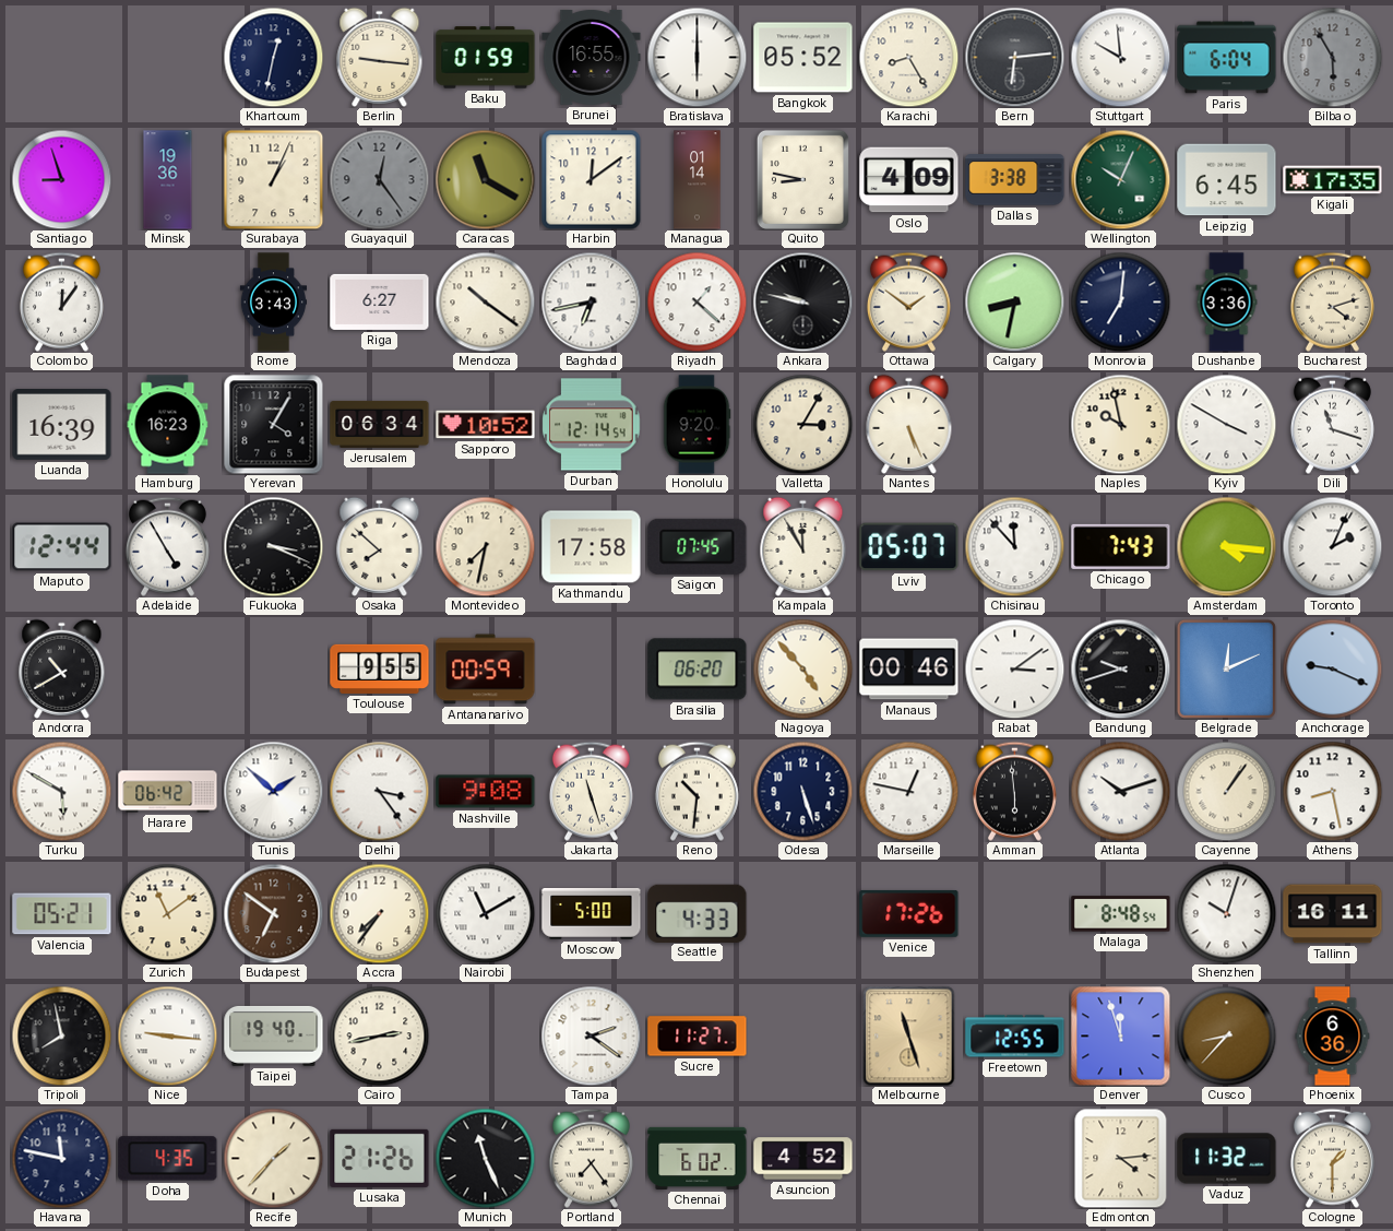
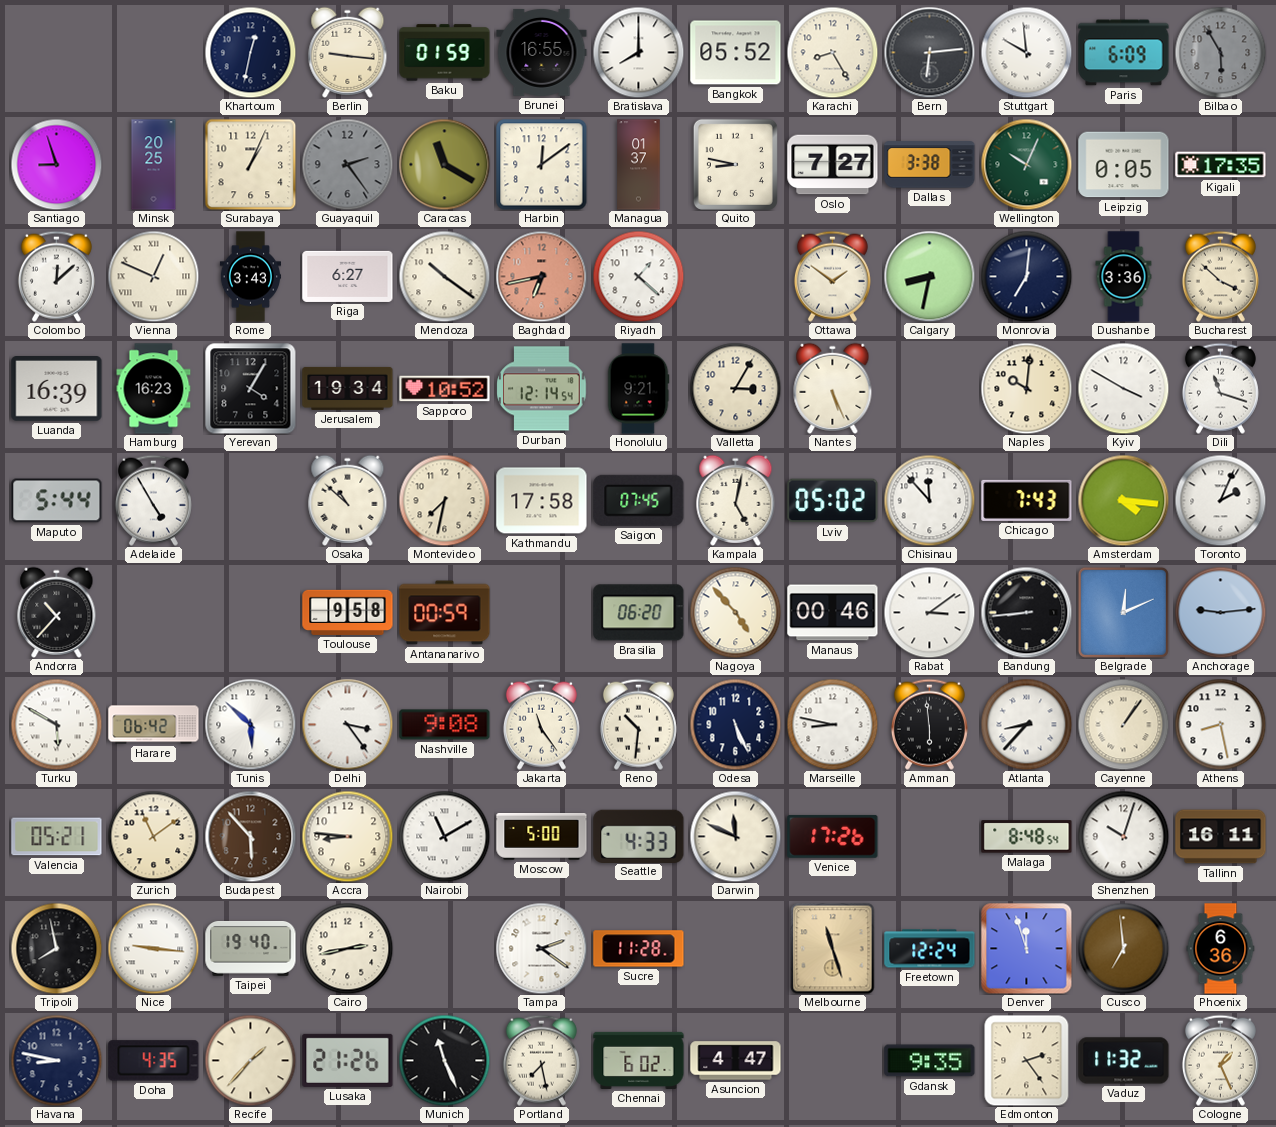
Bratislava: 6:00 -> 8:00 (638, 52)
Paris: 6:04 -> 6:09 (1124, 53)
Minsk: 19:36 -> 20:25 (154, 165)
Guayaquil: 12:24 -> 2:24 (347, 164)
Managua: 01:14 -> 01:37 (639, 165)
Oslo: 4:09 -> 7:27 (833, 165)
Leipzig: 6:45 -> 0:05 (1124, 165)
Colombo: 12:06 -> 12:08 (56, 276)
Vienna: none -> 12:49 (153, 276)
Baghdad dial: white -> salmon (541, 276)
Ankara: 9:47 -> none (802, 301)
Bucharest: 4:12 -> 3:52 (1220, 276)
Jerusalem: 06:34 -> 19:34 (348, 388)
Honolulu: 9:20 -> 9:21 (638, 389)
Naples: 9:58 -> 10:01 (1026, 388)
Maputo: 12:44 -> 5:44 (57, 501)
Fukuoka: 3:19 -> none (273, 546)
Osaka: 7:52 -> 10:52 (348, 500)
Kampala: 11:55 -> 5:02 (736, 500)
Lviv: 05:07 -> 05:02 (833, 501)
Andorra: 10:40 -> 10:37 (57, 612)
Toulouse: 9:55 -> 9:58 (348, 612)
Bandung: 9:42 -> 8:44 (1026, 612)
Anchorage: 9:19 -> 9:14 (1220, 612)
Tunis: 1:52 -> 5:52 (250, 724)
Jakarta: 11:27 -> 11:24 (541, 724)
Odesa: 5:27 -> 5:26 (735, 724)
Marseille: 12:47 -> 8:47 (832, 724)
Atlanta: 10:12 -> 8:37 (1026, 724)
Budapest: 6:51 -> 5:53 (250, 836)
Accra: 7:36 -> 8:46 (347, 836)
Darwin: none -> 11:49 (735, 836)
Sucre: 11:27 -> 11:28 (639, 949)
Freetown: 12:55 -> 12:24 (930, 949)
Cusco: 8:37 -> 6:59 (1123, 948)
Havana: 11:47 -> 8:47 (56, 1060)
Portland: 7:24 -> 7:28 (541, 1060)
Asuncion: 4:52 -> 4:47 (736, 1061)
Gdansk: none -> 9:35 (930, 1061)
Edmonton: 4:14 -> 2:24 (1027, 1060)
Cologne: 1:30 -> 1:26 (1220, 1060)
